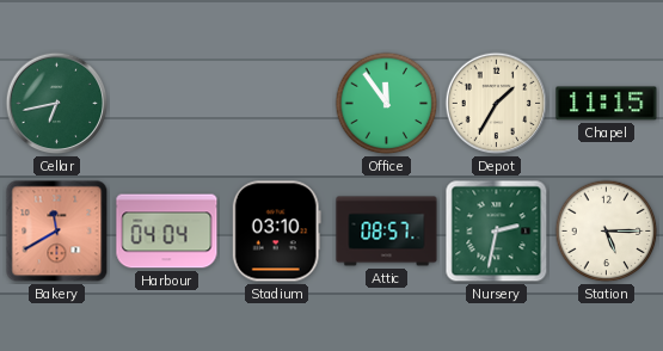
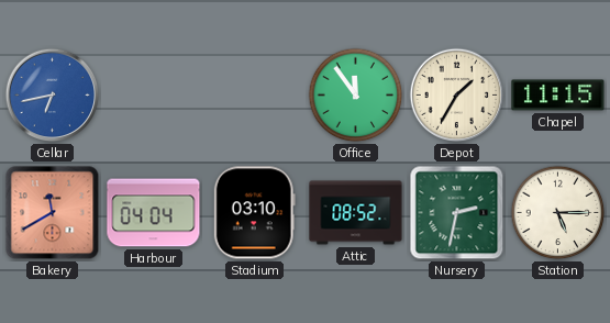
Cellar dial: green -> blue (53, 96)
Attic: 08:57 -> 08:52 (356, 213)
